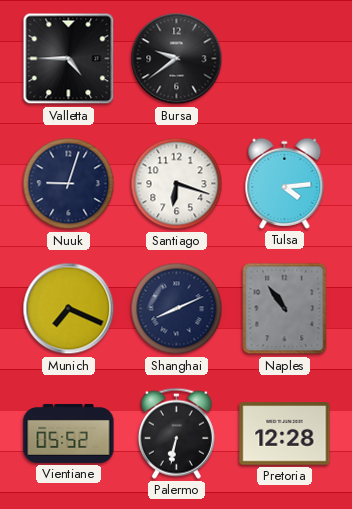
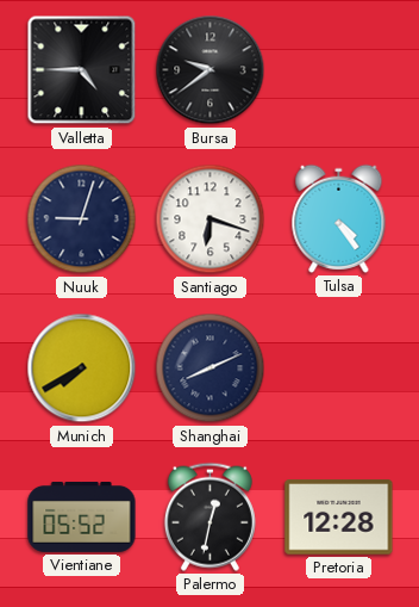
Tulsa: 4:14 -> 4:24 (339, 218)
Munich: 7:19 -> 7:40 (82, 368)
Naples: 10:54 -> none (285, 309)
Palermo: 6:32 -> 12:32 (209, 516)
